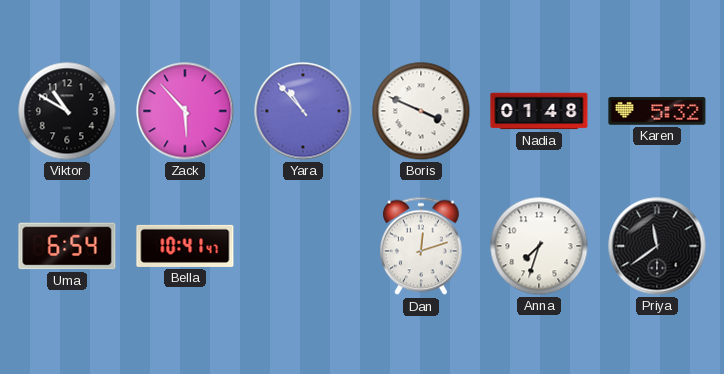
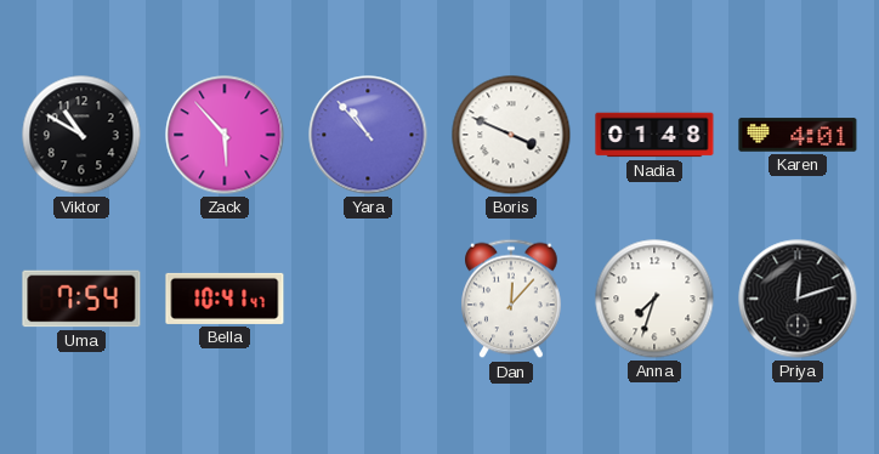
Karen: 5:32 -> 4:01 (798, 135)
Uma: 6:54 -> 7:54 (81, 299)
Dan: 12:12 -> 12:07 (512, 299)
Priya: 11:39 -> 12:12 (798, 299)
